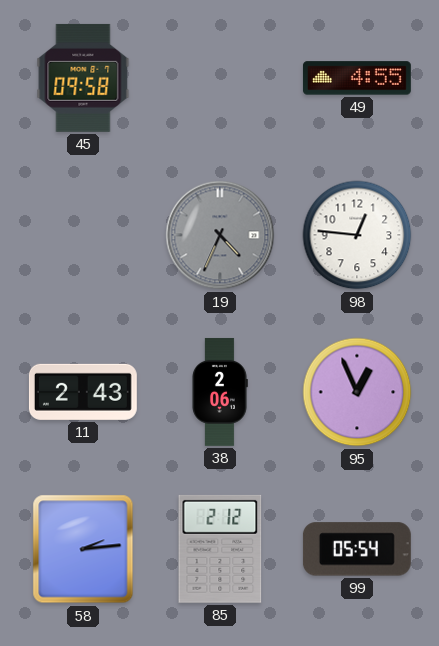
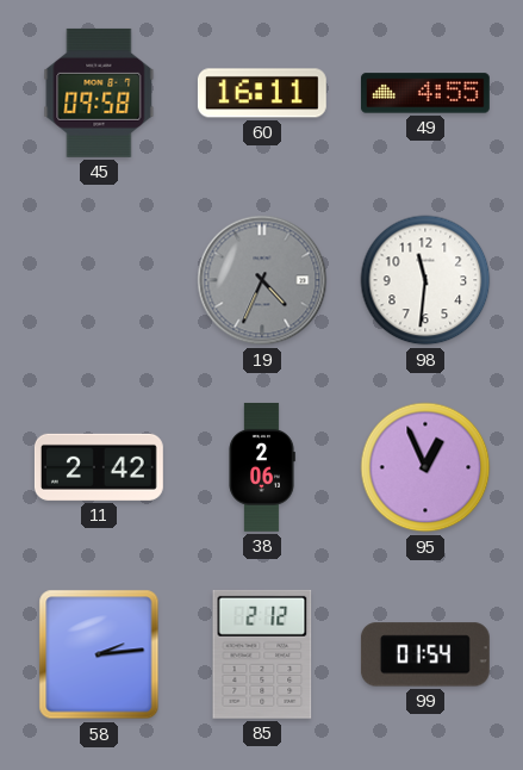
60: none -> 16:11 (262, 93)
98: 12:46 -> 11:31 (425, 280)
11: 2:43 -> 2:42 (99, 467)
99: 05:54 -> 01:54 (425, 654)
